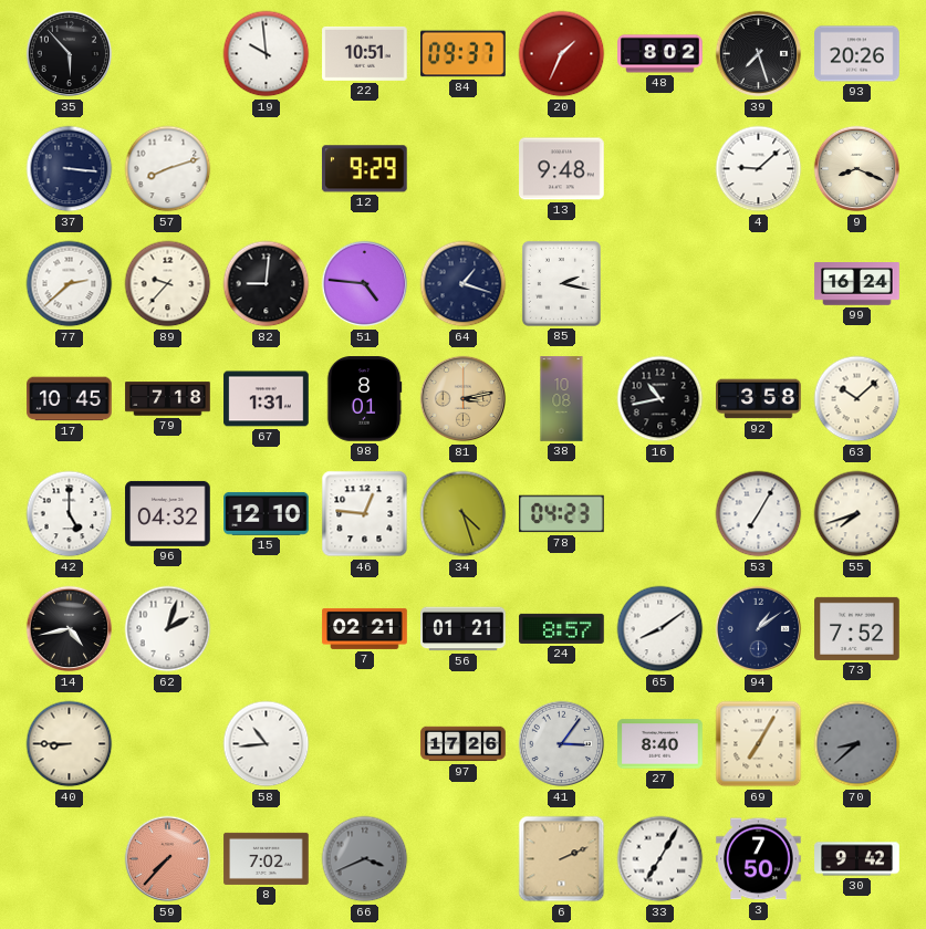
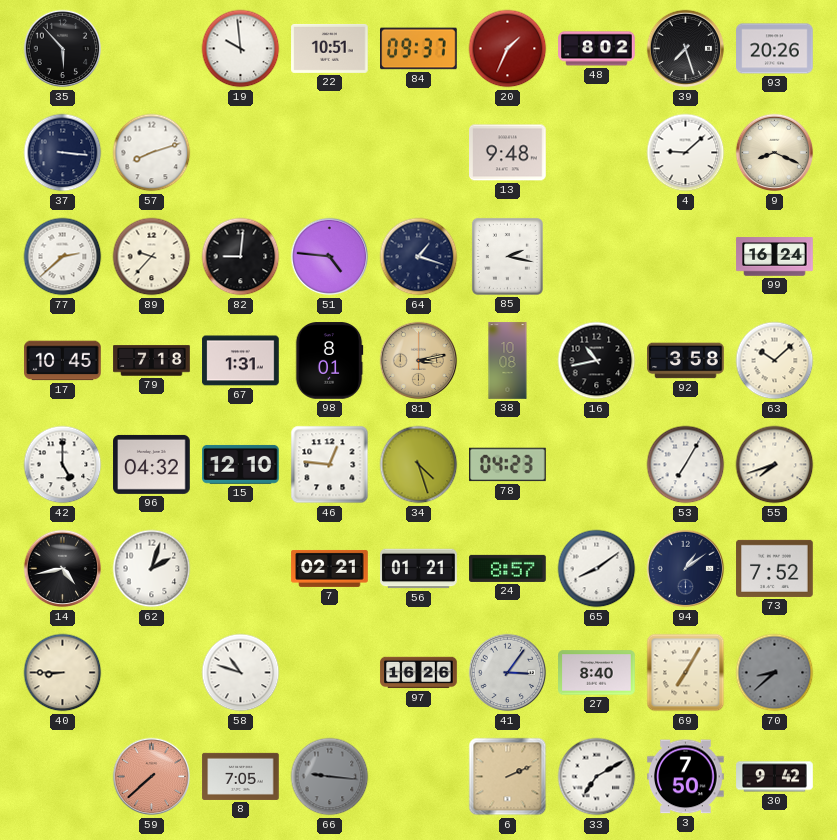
12: 9:29 -> none (365, 169)
58: 10:44 -> 10:48 (241, 673)
97: 17:26 -> 16:26 (419, 673)
59: 7:37 -> 7:38 (152, 777)
8: 7:02 -> 7:05 (241, 776)
66: 3:41 -> 9:16 (330, 777)
33: 7:05 -> 7:10 (597, 777)
